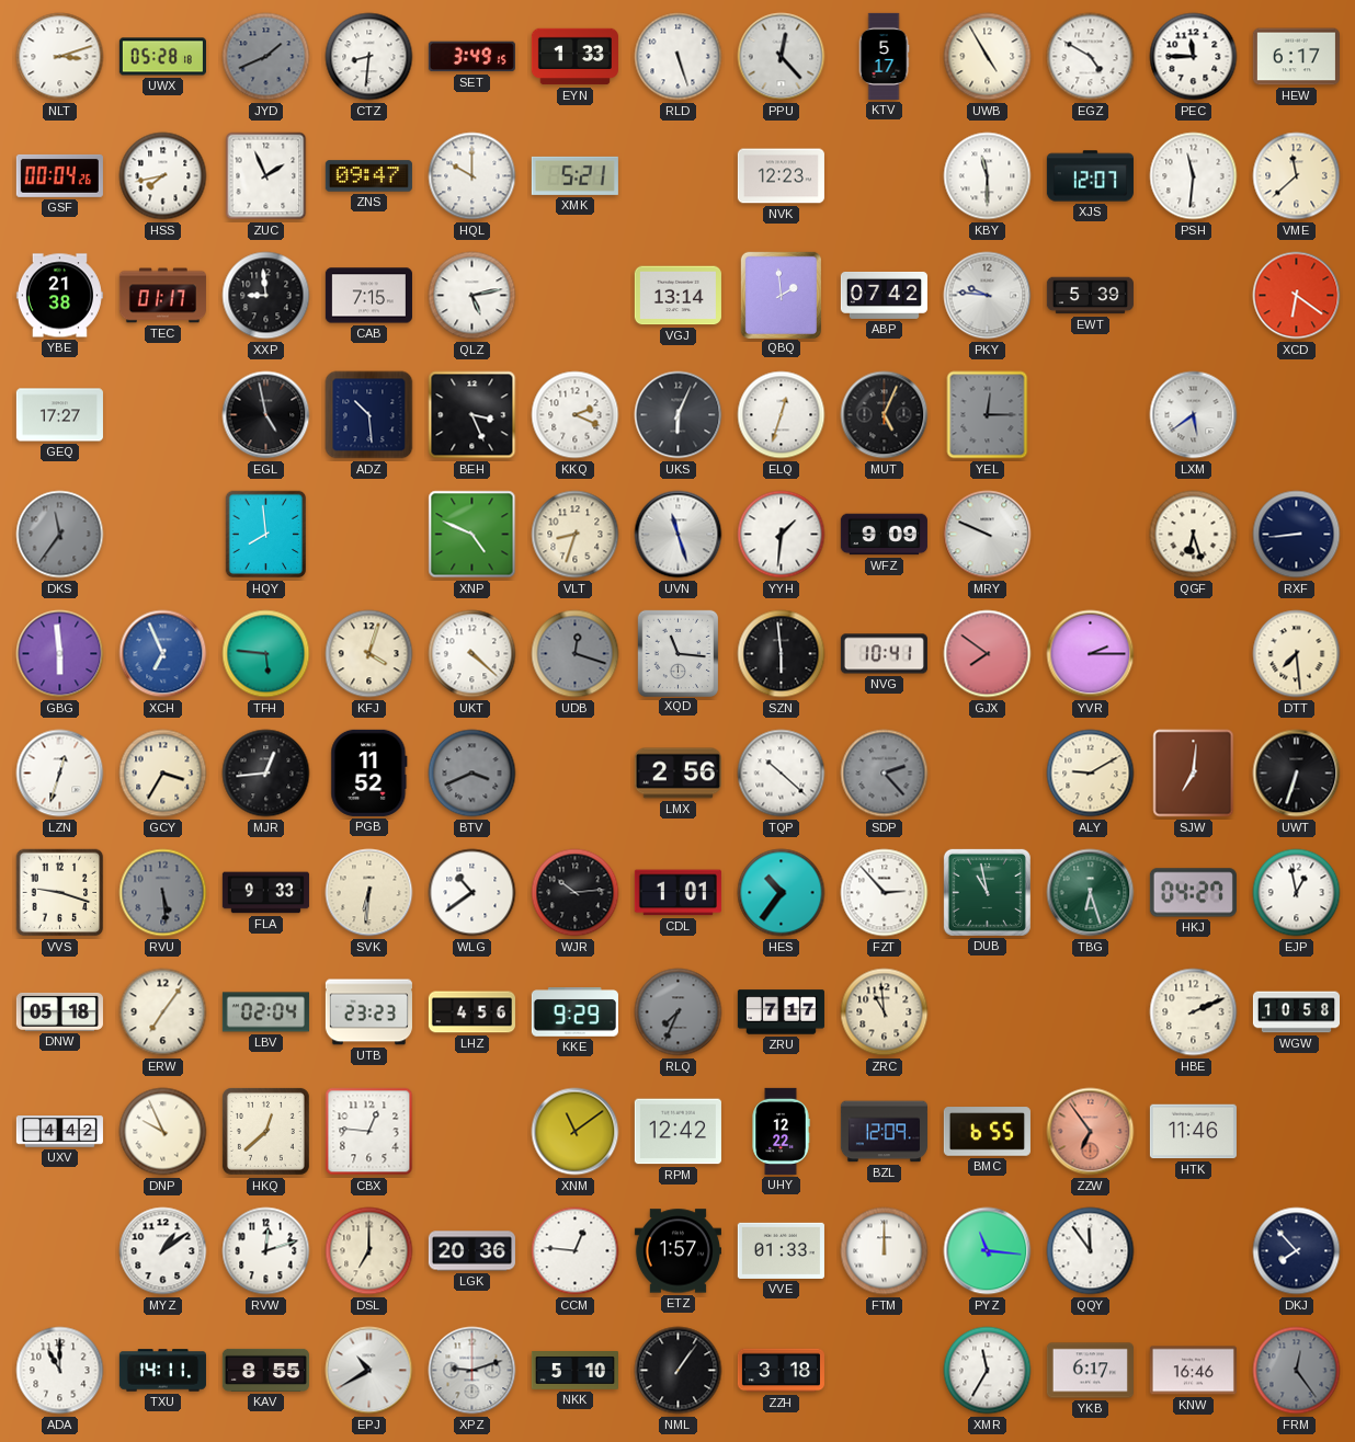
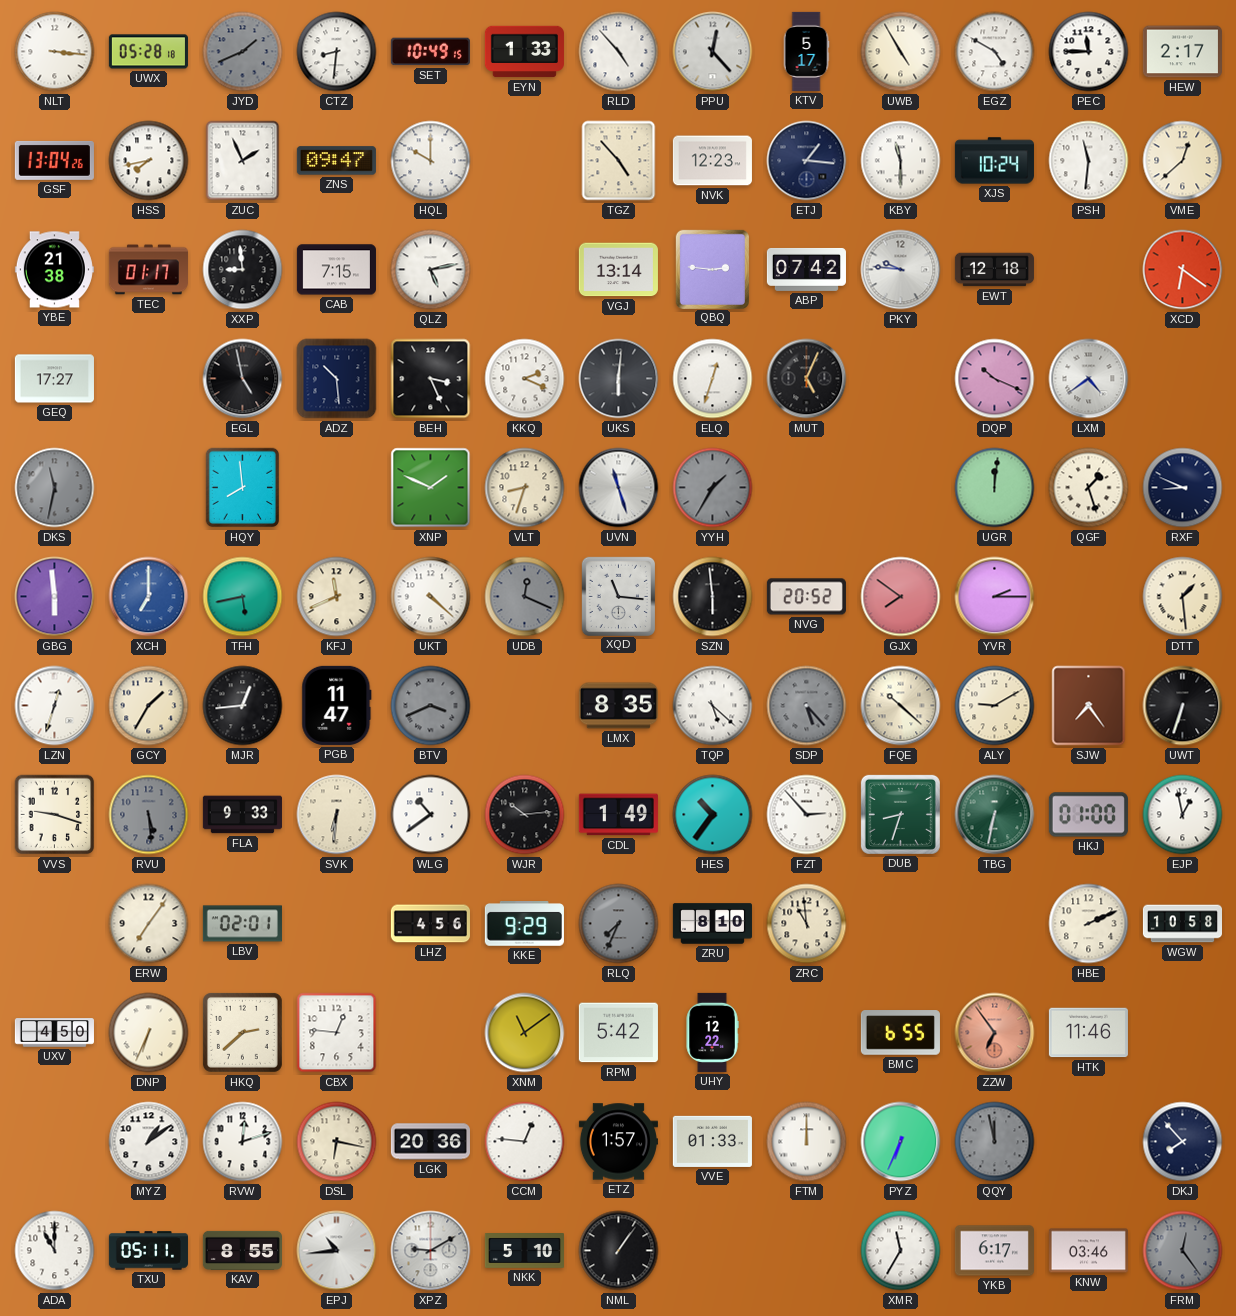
NLT: 3:12 -> 3:16 (55, 52)
SET: 3:49 -> 10:49 (430, 52)
RLD: 5:27 -> 4:53 (619, 52)
HEW: 6:17 -> 2:17 (1182, 52)
GSF: 00:04 -> 13:04 (54, 160)
XMK: 5:21 -> none (574, 175)
TGZ: none -> 4:53 (619, 161)
ETJ: none -> 1:16 (807, 161)
XJS: 12:07 -> 10:24 (994, 161)
VME: 11:38 -> 12:38 (1183, 161)
QBQ: 1:59 -> 2:46 (712, 269)
EWT: 5:39 -> 12:18 (994, 270)
UKS: 6:04 -> 6:01 (619, 379)
YEL: 12:15 -> none (988, 415)
DQP: none -> 10:19 (995, 379)
LXM: 5:39 -> 4:39 (1089, 379)
DKS: 11:36 -> 11:32 (55, 488)
XNP: 4:49 -> 1:49 (431, 488)
YYH: 1:31 -> 1:35 (713, 488)
YYH dial: white -> grey (713, 488)
WFZ: 9:09 -> none (884, 535)
MRY: 9:49 -> none (988, 535)
UGR: none -> 12:01 (995, 488)
QGF: 6:27 -> 1:27 (1089, 488)
RXF: 8:44 -> 8:49 (1183, 488)
XCH: 6:56 -> 7:00 (149, 597)
TFH: 5:46 -> 5:43 (243, 597)
KFJ: 4:03 -> 11:41 (337, 597)
UDB: 12:18 -> 12:19 (525, 597)
NVG: 10:41 -> 20:52 (806, 597)
DTT: 7:29 -> 1:29 (1183, 597)
GCY: 3:35 -> 1:35 (149, 706)
PGB: 11:52 -> 11:47 (337, 705)
LMX: 2:56 -> 8:35 (618, 706)
TQP: 10:22 -> 5:22 (713, 706)
SDP: 2:23 -> 5:23 (807, 706)
FQE: none -> 10:22 (901, 706)
SJW: 7:01 -> 7:24 (1089, 706)
CDL: 1:01 -> 1:49 (618, 815)
DUB: 10:58 -> 8:33 (900, 814)
TBG: 6:27 -> 6:32 (995, 815)
HKJ: 04:27 -> 01:00 (1088, 815)
DNW: 05:18 -> none (59, 1011)
LBV: 02:04 -> 02:01 (242, 924)
UTB: 23:23 -> none (368, 1012)
ZRU: 7:17 -> 8:10 (712, 924)
UXV: 4:42 -> 4:50 (54, 1033)
DNP: 9:56 -> 6:34 (149, 1033)
HKQ: 12:38 -> 2:38 (242, 1032)
RPM: 12:42 -> 5:42 (618, 1033)
BZL: 12:09 -> none (884, 1132)
DSL: 7:00 -> 6:17 (337, 1142)
PYZ: 11:16 -> 6:34 (901, 1142)
QQY: 11:54 -> 11:58 (995, 1142)
QQY dial: white -> grey (995, 1142)
TXU: 14:11 -> 05:11 (148, 1251)
EPJ: 10:40 -> 10:44 (337, 1251)
XPZ: 9:12 -> 9:10 (431, 1251)
ZZH: 3:18 -> none (781, 1371)
KNW: 16:46 -> 03:46 (1088, 1251)
